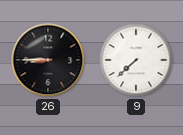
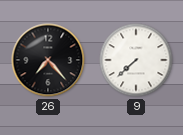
26: 8:45 -> 7:23 (48, 60)
